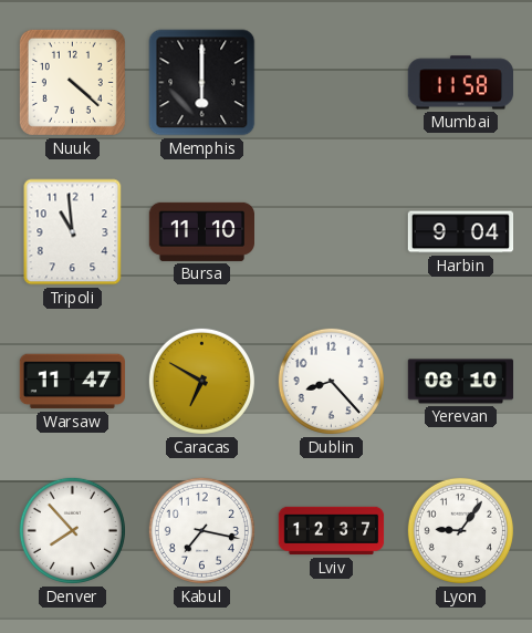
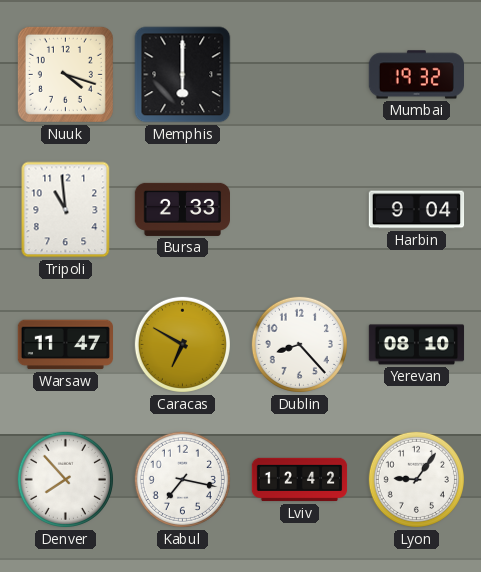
Nuuk: 4:22 -> 4:18 (65, 74)
Mumbai: 11:58 -> 19:32 (416, 75)
Bursa: 11:10 -> 2:33 (182, 209)
Lviv: 12:37 -> 12:42 (300, 480)
